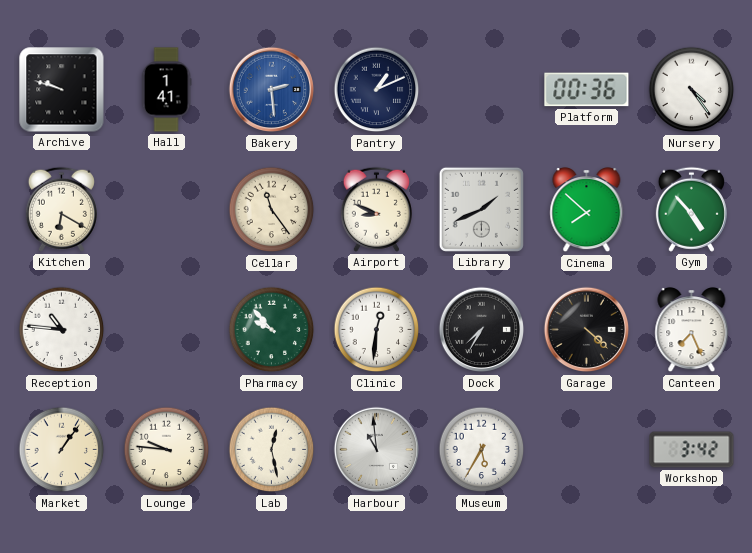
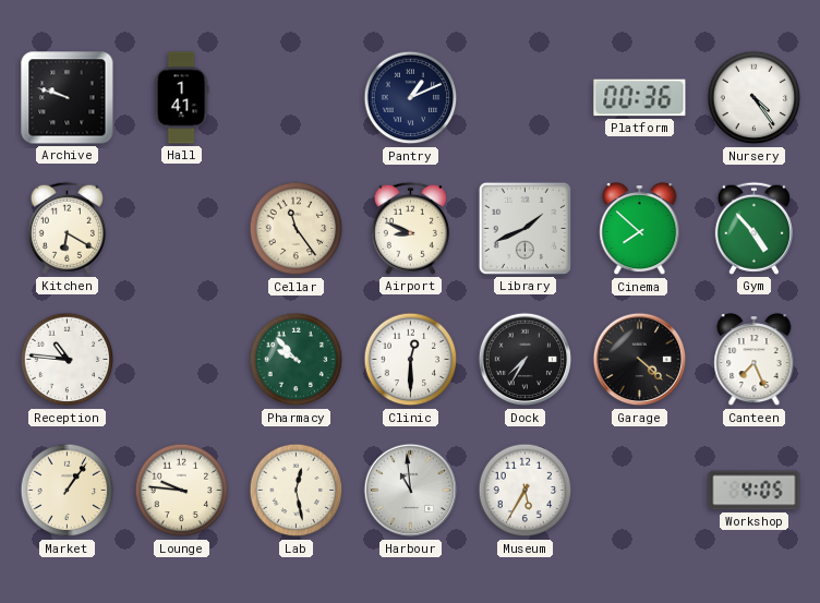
Bakery: 2:29 -> none (272, 90)
Clinic: 12:31 -> 12:30 (411, 360)
Workshop: 3:42 -> 4:05 (755, 491)
